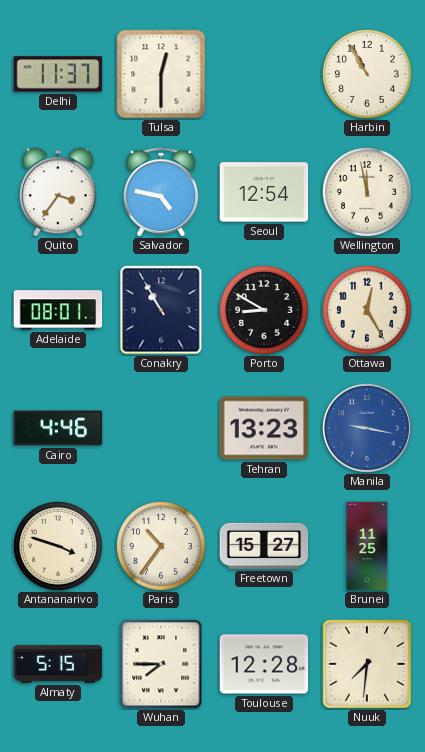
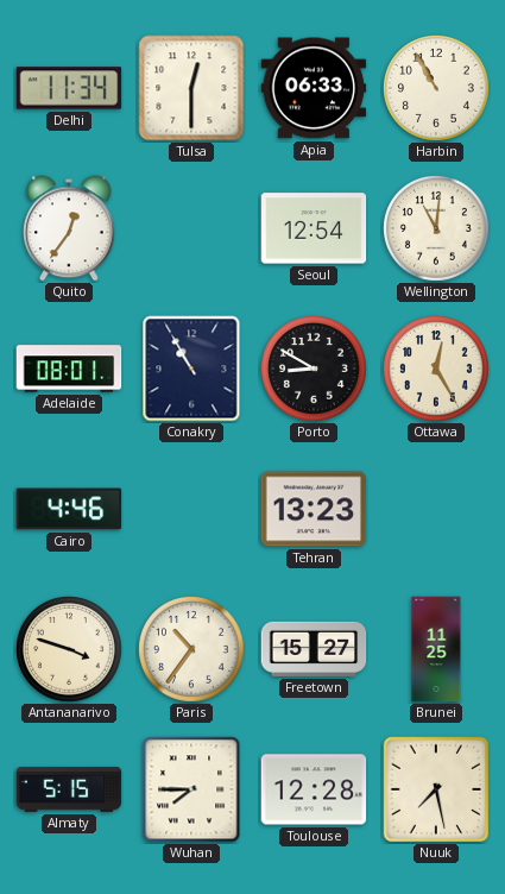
Delhi: 11:37 -> 11:34 (69, 88)
Apia: none -> 06:33 (314, 88)
Quito: 3:36 -> 12:36 (70, 228)
Salvador: 4:47 -> none (161, 192)
Wellington: 11:58 -> 11:01 (437, 229)
Manila: 9:17 -> none (368, 429)
Nuuk: 7:31 -> 7:28 (436, 789)
